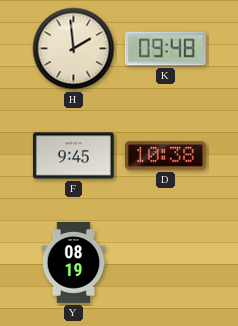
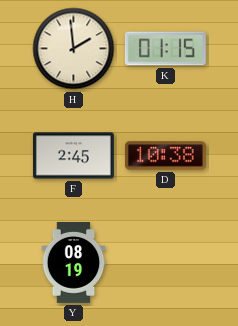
K: 09:48 -> 01:15 (165, 49)
F: 9:45 -> 2:45 (73, 156)
